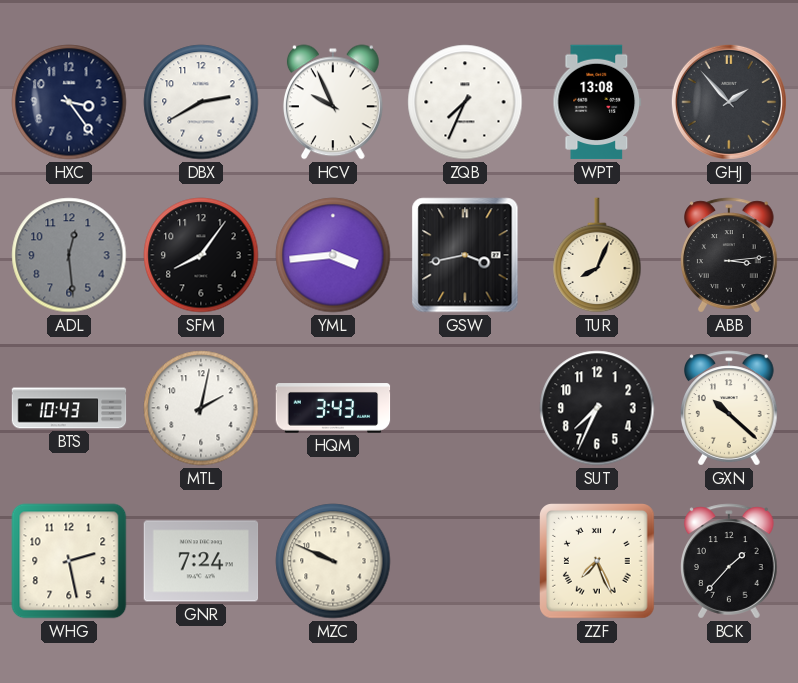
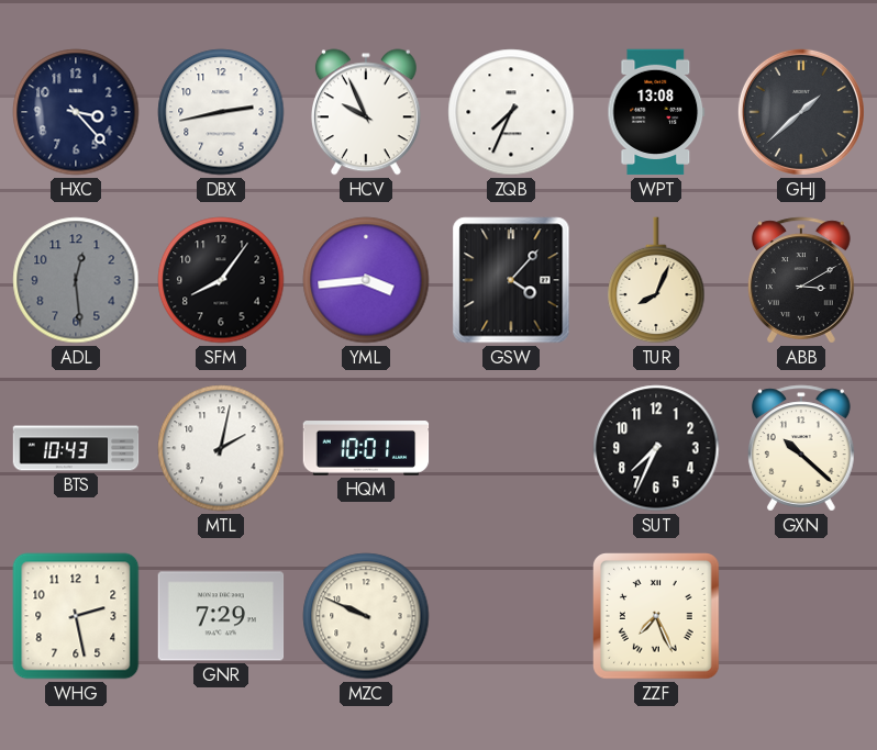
HXC: 3:24 -> 3:23 (76, 112)
DBX: 2:40 -> 2:43 (221, 112)
GHJ: 1:53 -> 1:38 (801, 112)
GSW: 3:43 -> 4:07 (511, 280)
ABB: 3:14 -> 3:10 (802, 280)
HQM: 3:43 -> 10:01 (366, 448)
GNR: 7:24 -> 7:29 (221, 616)
BCK: 1:37 -> none (730, 561)
